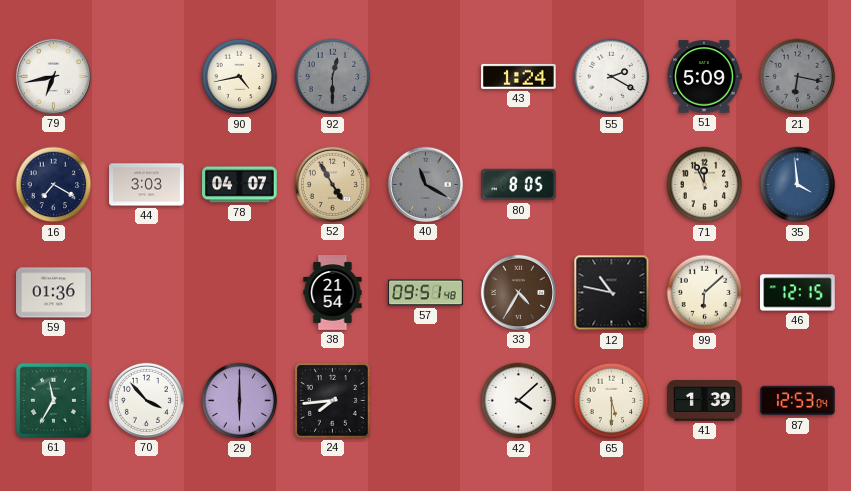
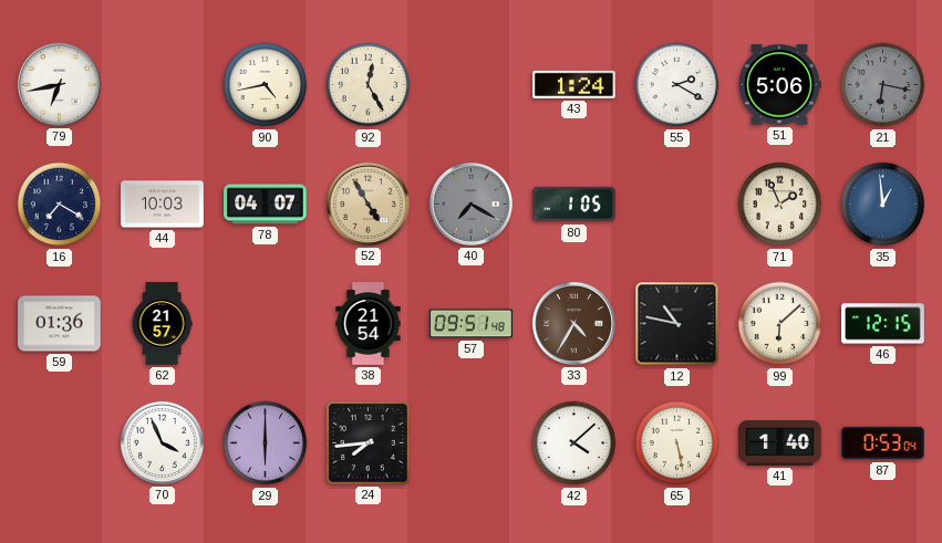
92: 12:30 -> 12:25 (369, 85)
92 dial: grey -> cream (369, 85)
51: 5:09 -> 5:06 (779, 85)
44: 3:03 -> 10:03 (163, 205)
40: 11:20 -> 7:20 (470, 203)
80: 8:05 -> 1:05 (574, 205)
71: 11:56 -> 1:56 (780, 205)
35: 3:59 -> 12:59 (883, 205)
62: none -> 21:57 (162, 324)
61: 11:35 -> none (53, 400)
70: 3:53 -> 3:56 (162, 442)
65: 5:30 -> 5:28 (677, 443)
41: 1:39 -> 1:40 (780, 443)
87: 12:53 -> 0:53 (883, 443)
